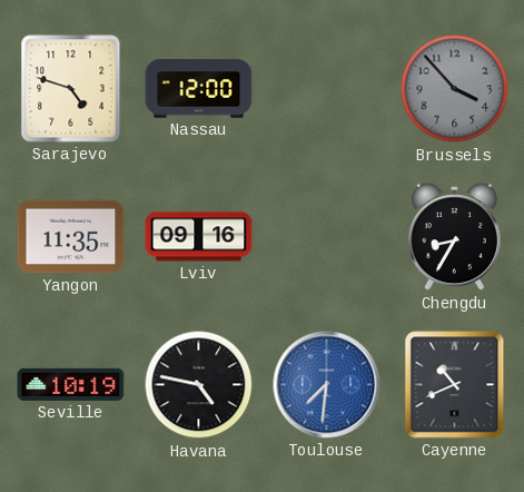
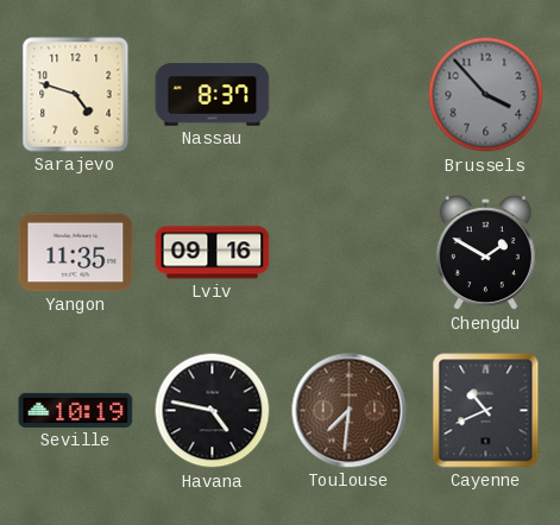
Nassau: 12:00 -> 8:37 (213, 95)
Chengdu: 8:35 -> 1:50 (485, 254)
Toulouse dial: blue -> brown (350, 411)
